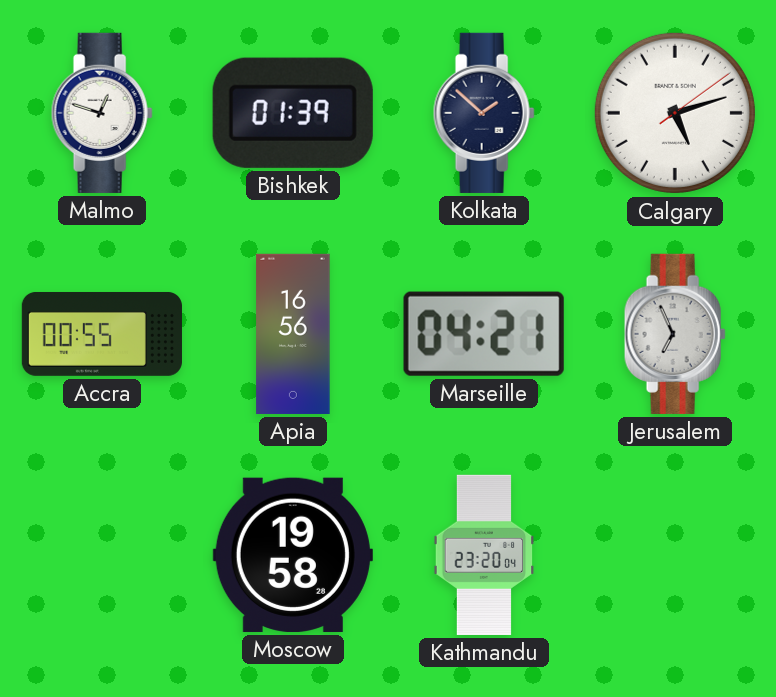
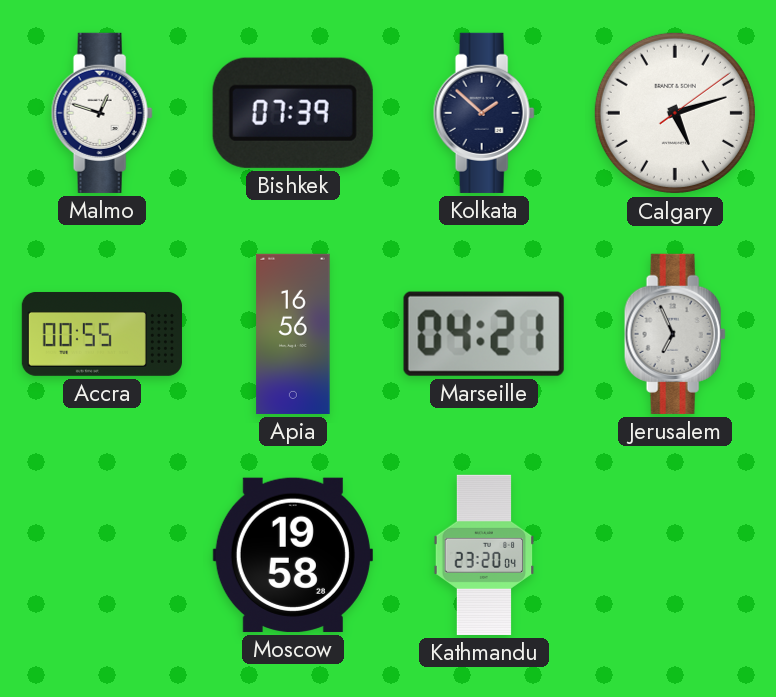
Bishkek: 01:39 -> 07:39 (293, 113)
